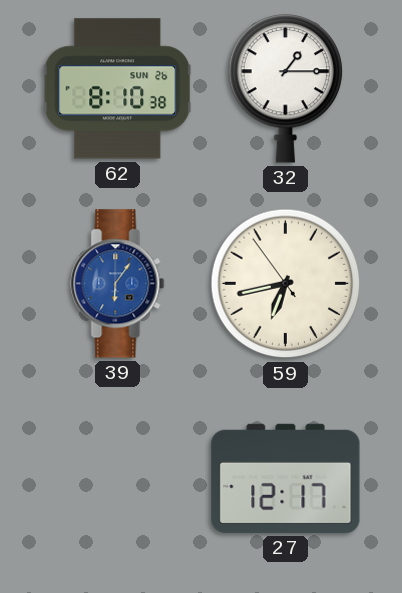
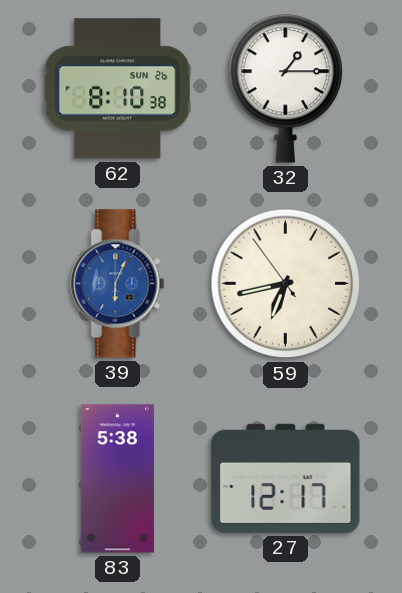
39: 6:06 -> 6:04 (118, 284)
83: none -> 5:38 (117, 479)
